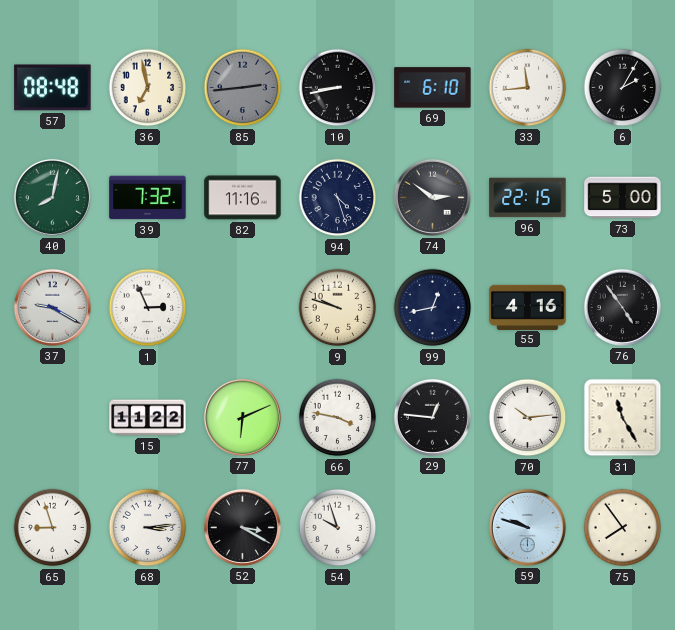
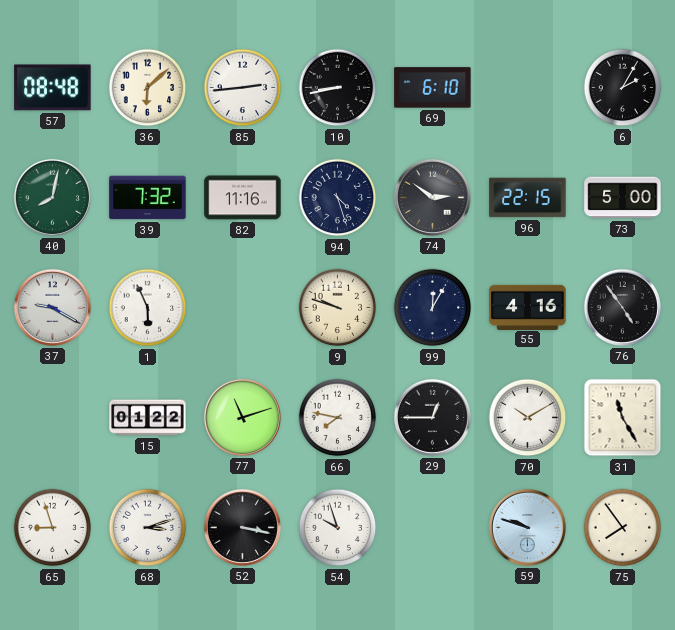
36: 6:58 -> 6:08 (148, 88)
85 dial: grey -> white (243, 88)
33: 11:44 -> none (528, 88)
1: 2:56 -> 5:56 (148, 308)
99: 12:43 -> 12:05 (433, 308)
15: 11:22 -> 01:22 (148, 418)
77: 6:11 -> 11:12 (242, 417)
66: 3:47 -> 7:47 (338, 418)
29: 12:46 -> 12:45 (432, 417)
70: 10:14 -> 10:10 (528, 418)
68: 3:14 -> 3:12 (148, 528)
52: 3:20 -> 3:17 (242, 527)
